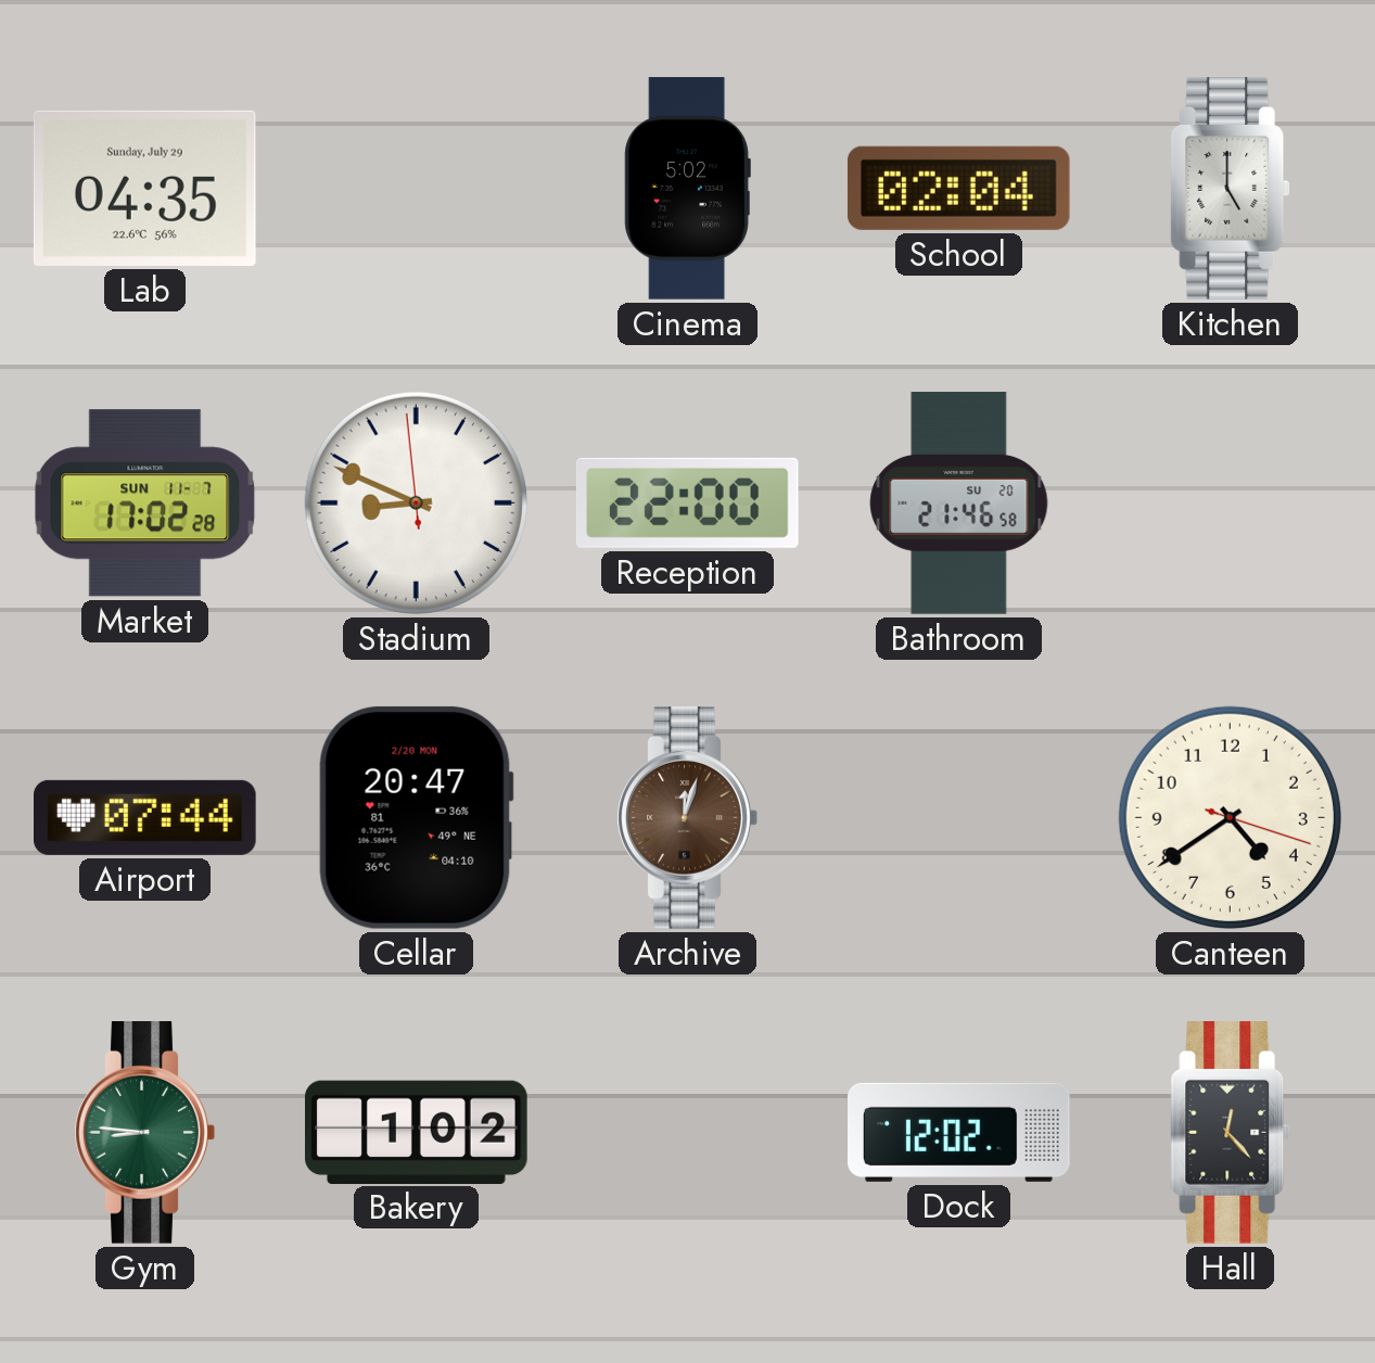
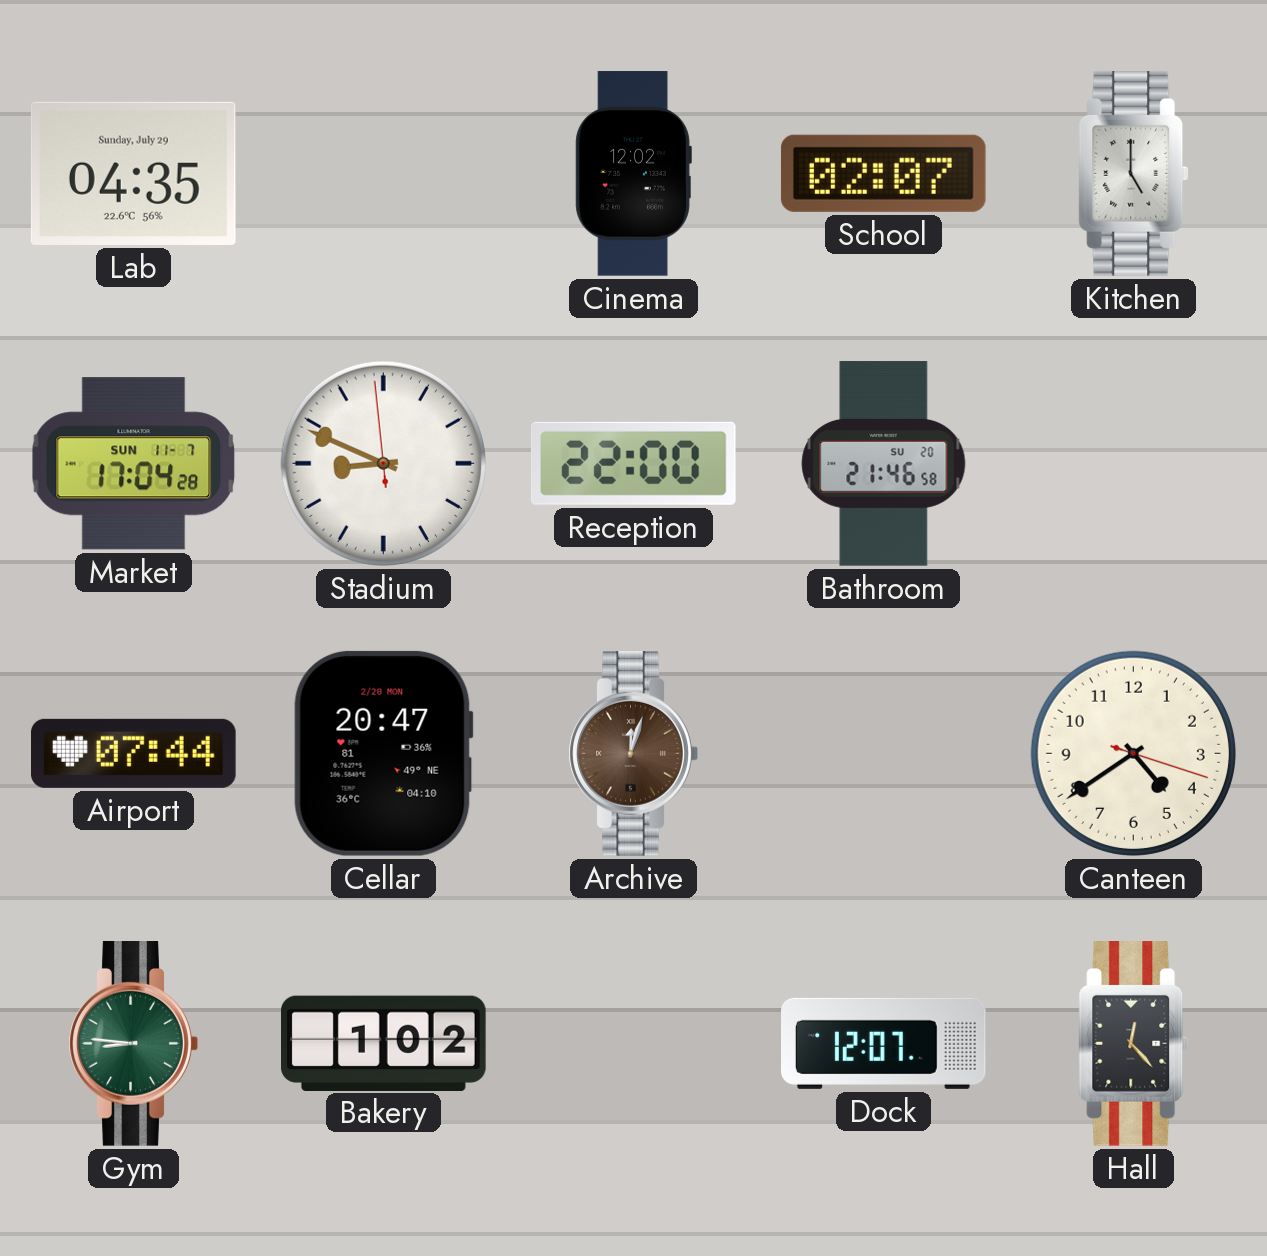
Cinema: 5:02 -> 12:02 (633, 174)
School: 02:04 -> 02:07 (883, 173)
Market: 17:02 -> 17:04 (134, 464)
Dock: 12:02 -> 12:07 (884, 1043)
